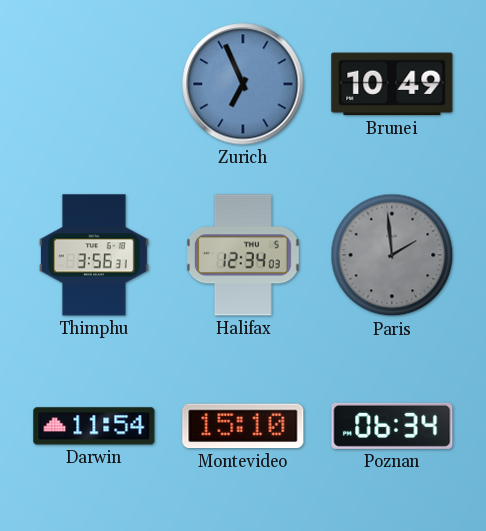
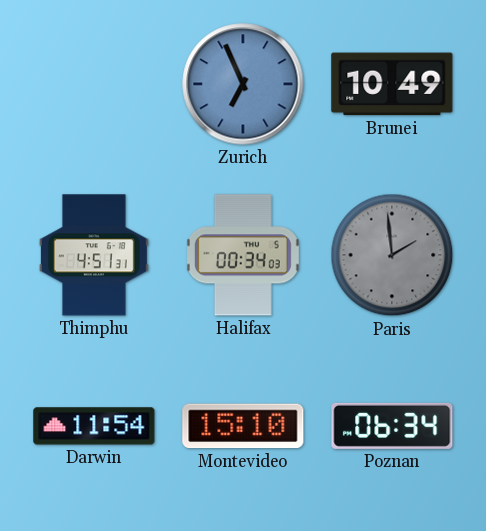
Thimphu: 3:56 -> 4:51 (94, 255)
Halifax: 12:34 -> 00:34 (243, 255)
